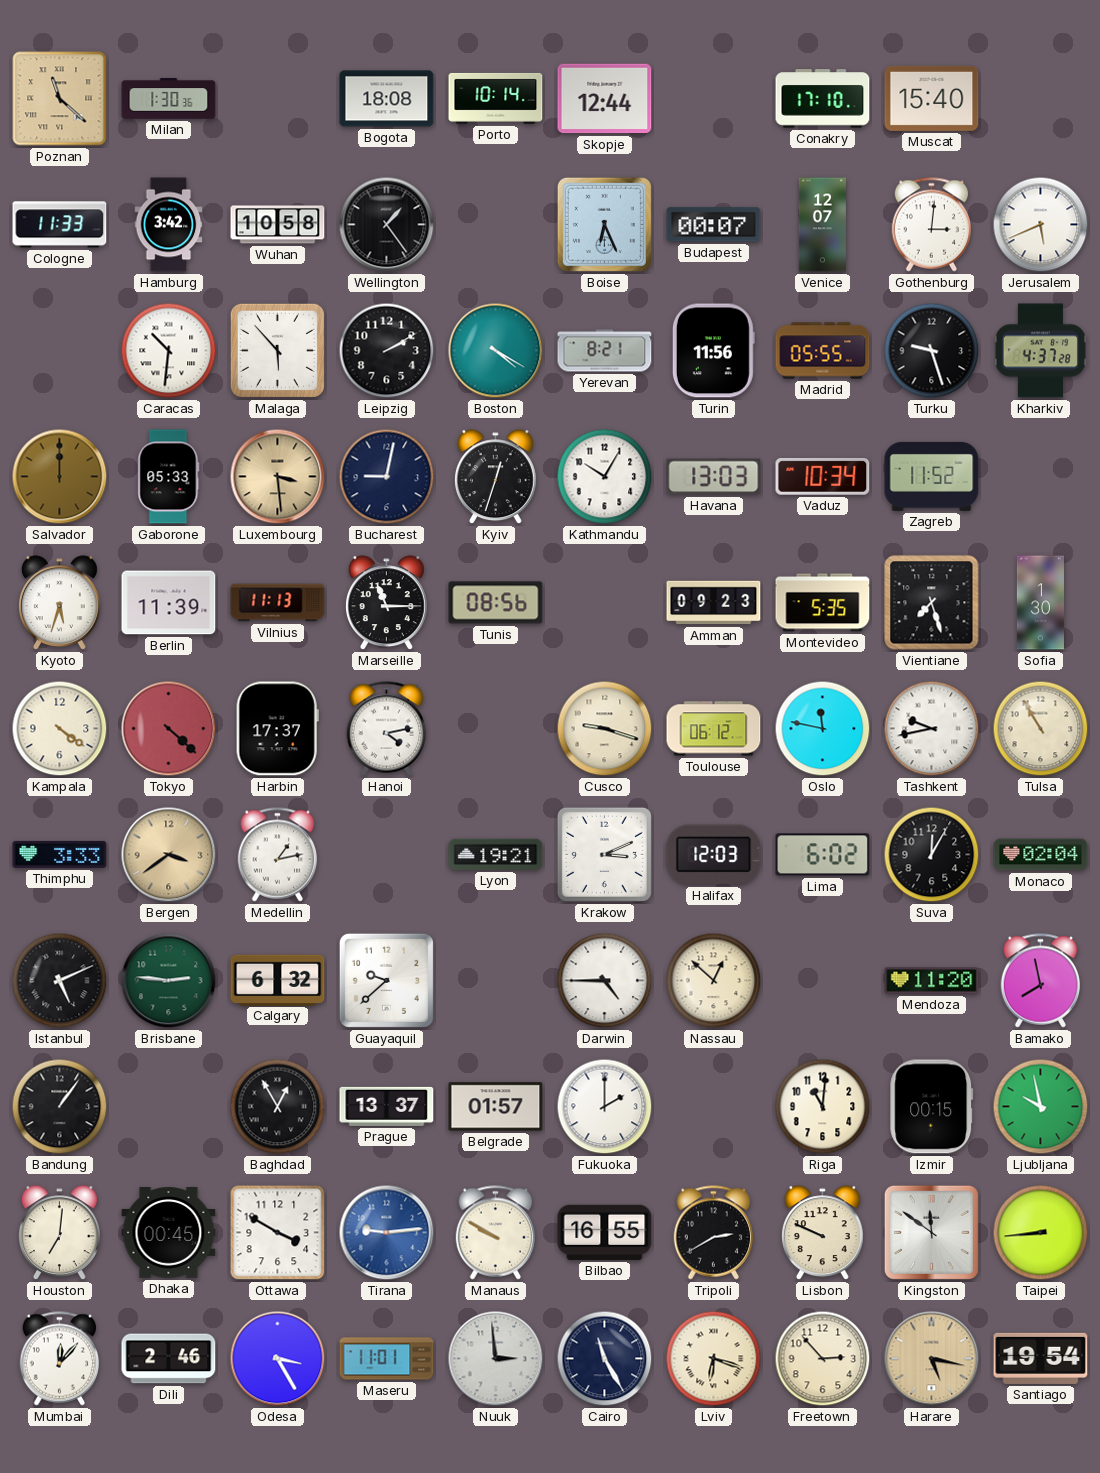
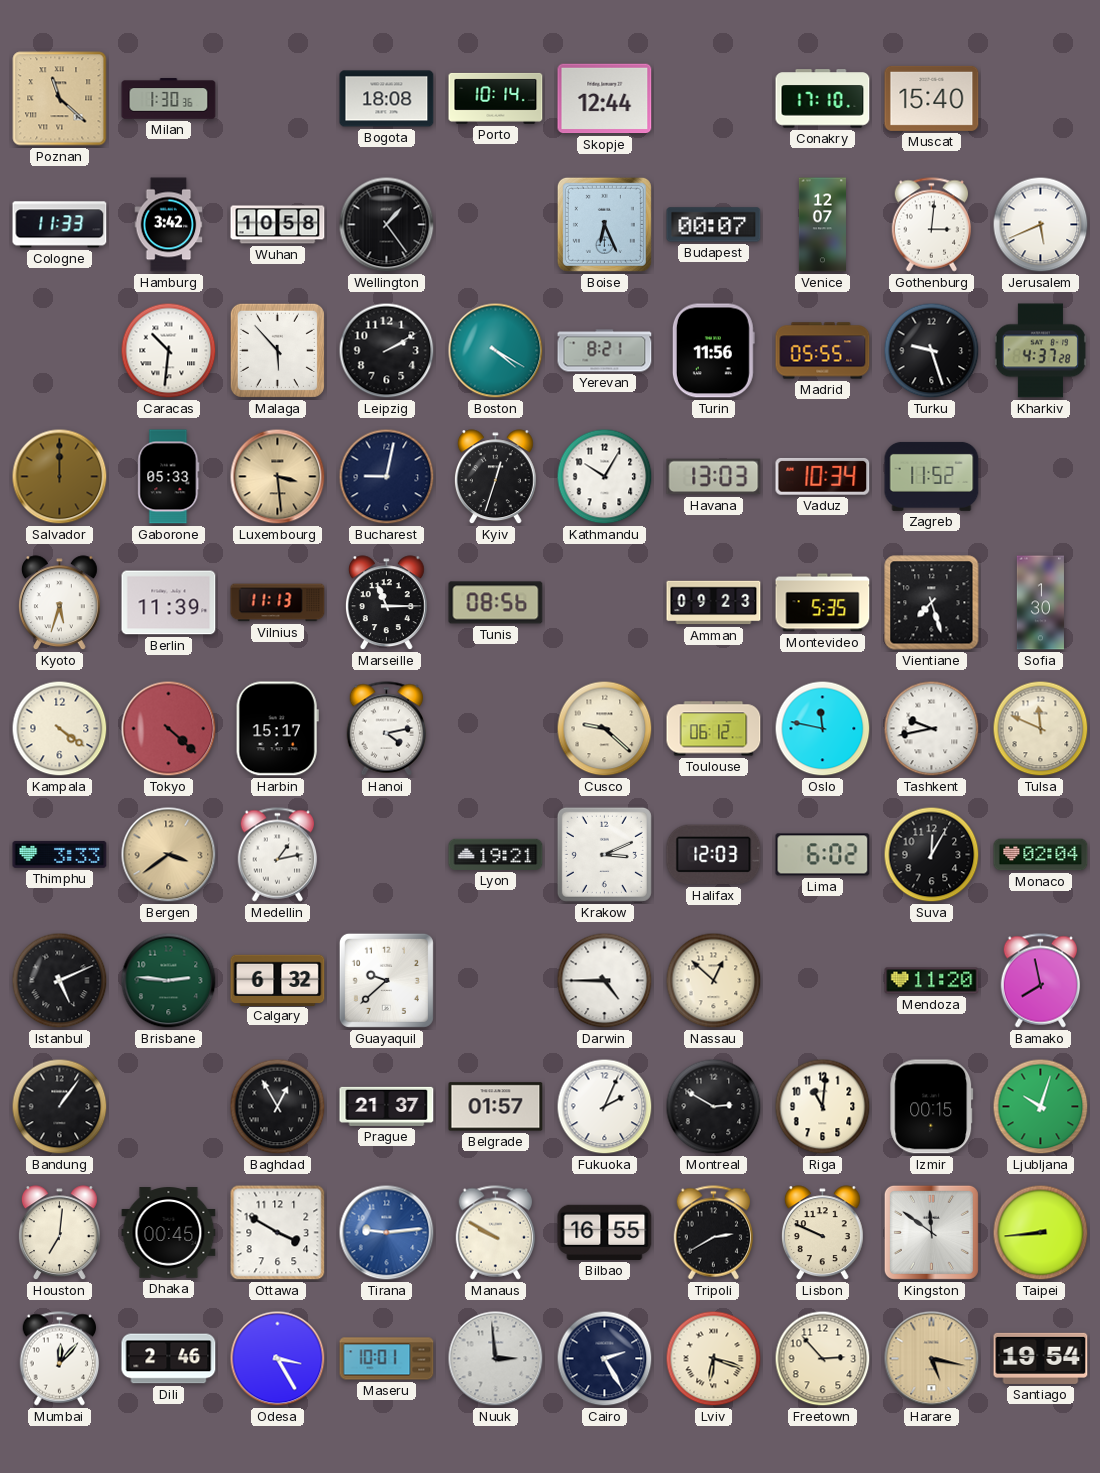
Harbin: 17:37 -> 15:17 (277, 729)
Cusco: 9:18 -> 9:22 (605, 729)
Tulsa: 10:55 -> 11:49 (1041, 729)
Prague: 13:37 -> 21:37 (387, 1106)
Fukuoka: 2:00 -> 2:04 (605, 1107)
Montreal: none -> 2:50 (714, 1107)
Ljubljana: 9:58 -> 10:03 (1041, 1107)
Maseru: 11:01 -> 10:01 (387, 1359)
Cairo: 11:25 -> 2:25 (605, 1359)
